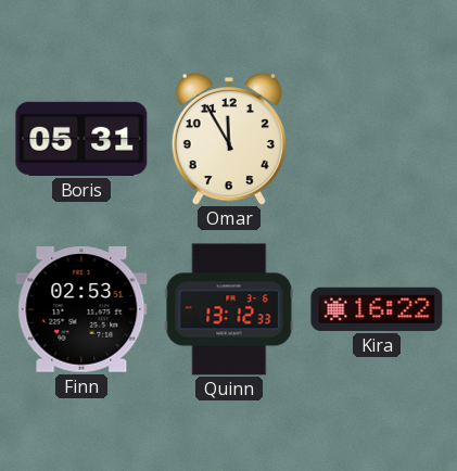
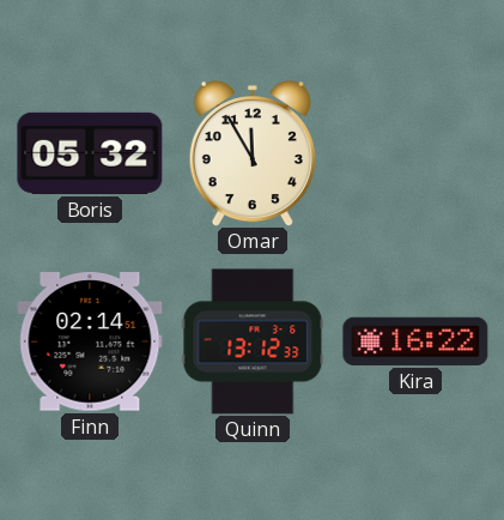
Boris: 05:31 -> 05:32 (90, 153)
Finn: 02:53 -> 02:14 (90, 341)
